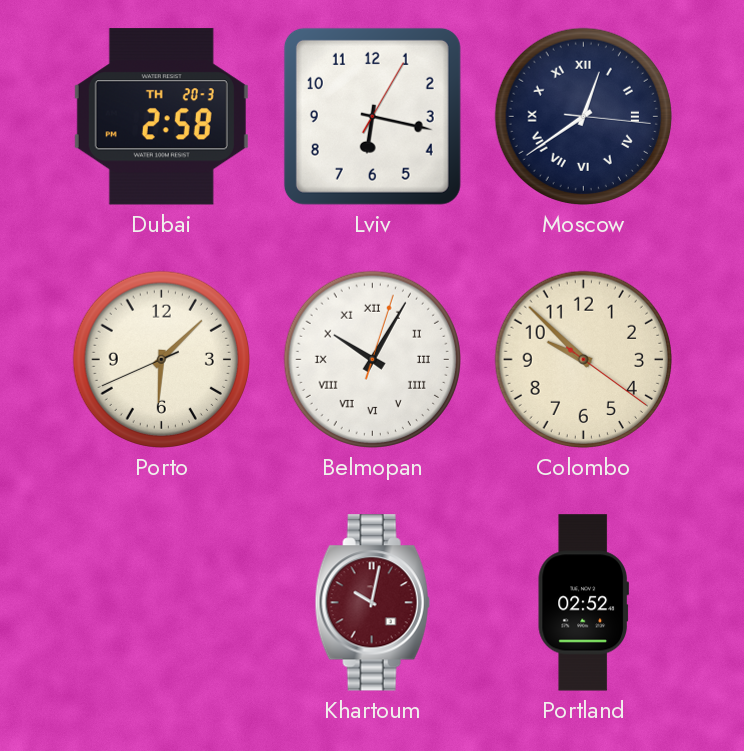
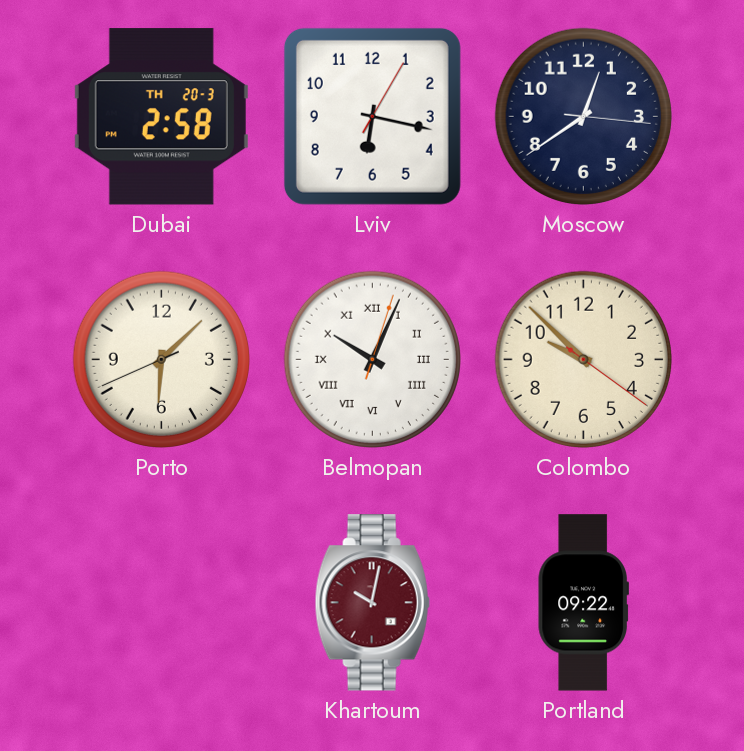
Moscow numerals: Roman -> Arabic (583, 116)
Belmopan: 10:05 -> 10:04 (372, 359)
Portland: 02:52 -> 09:22 (583, 603)
